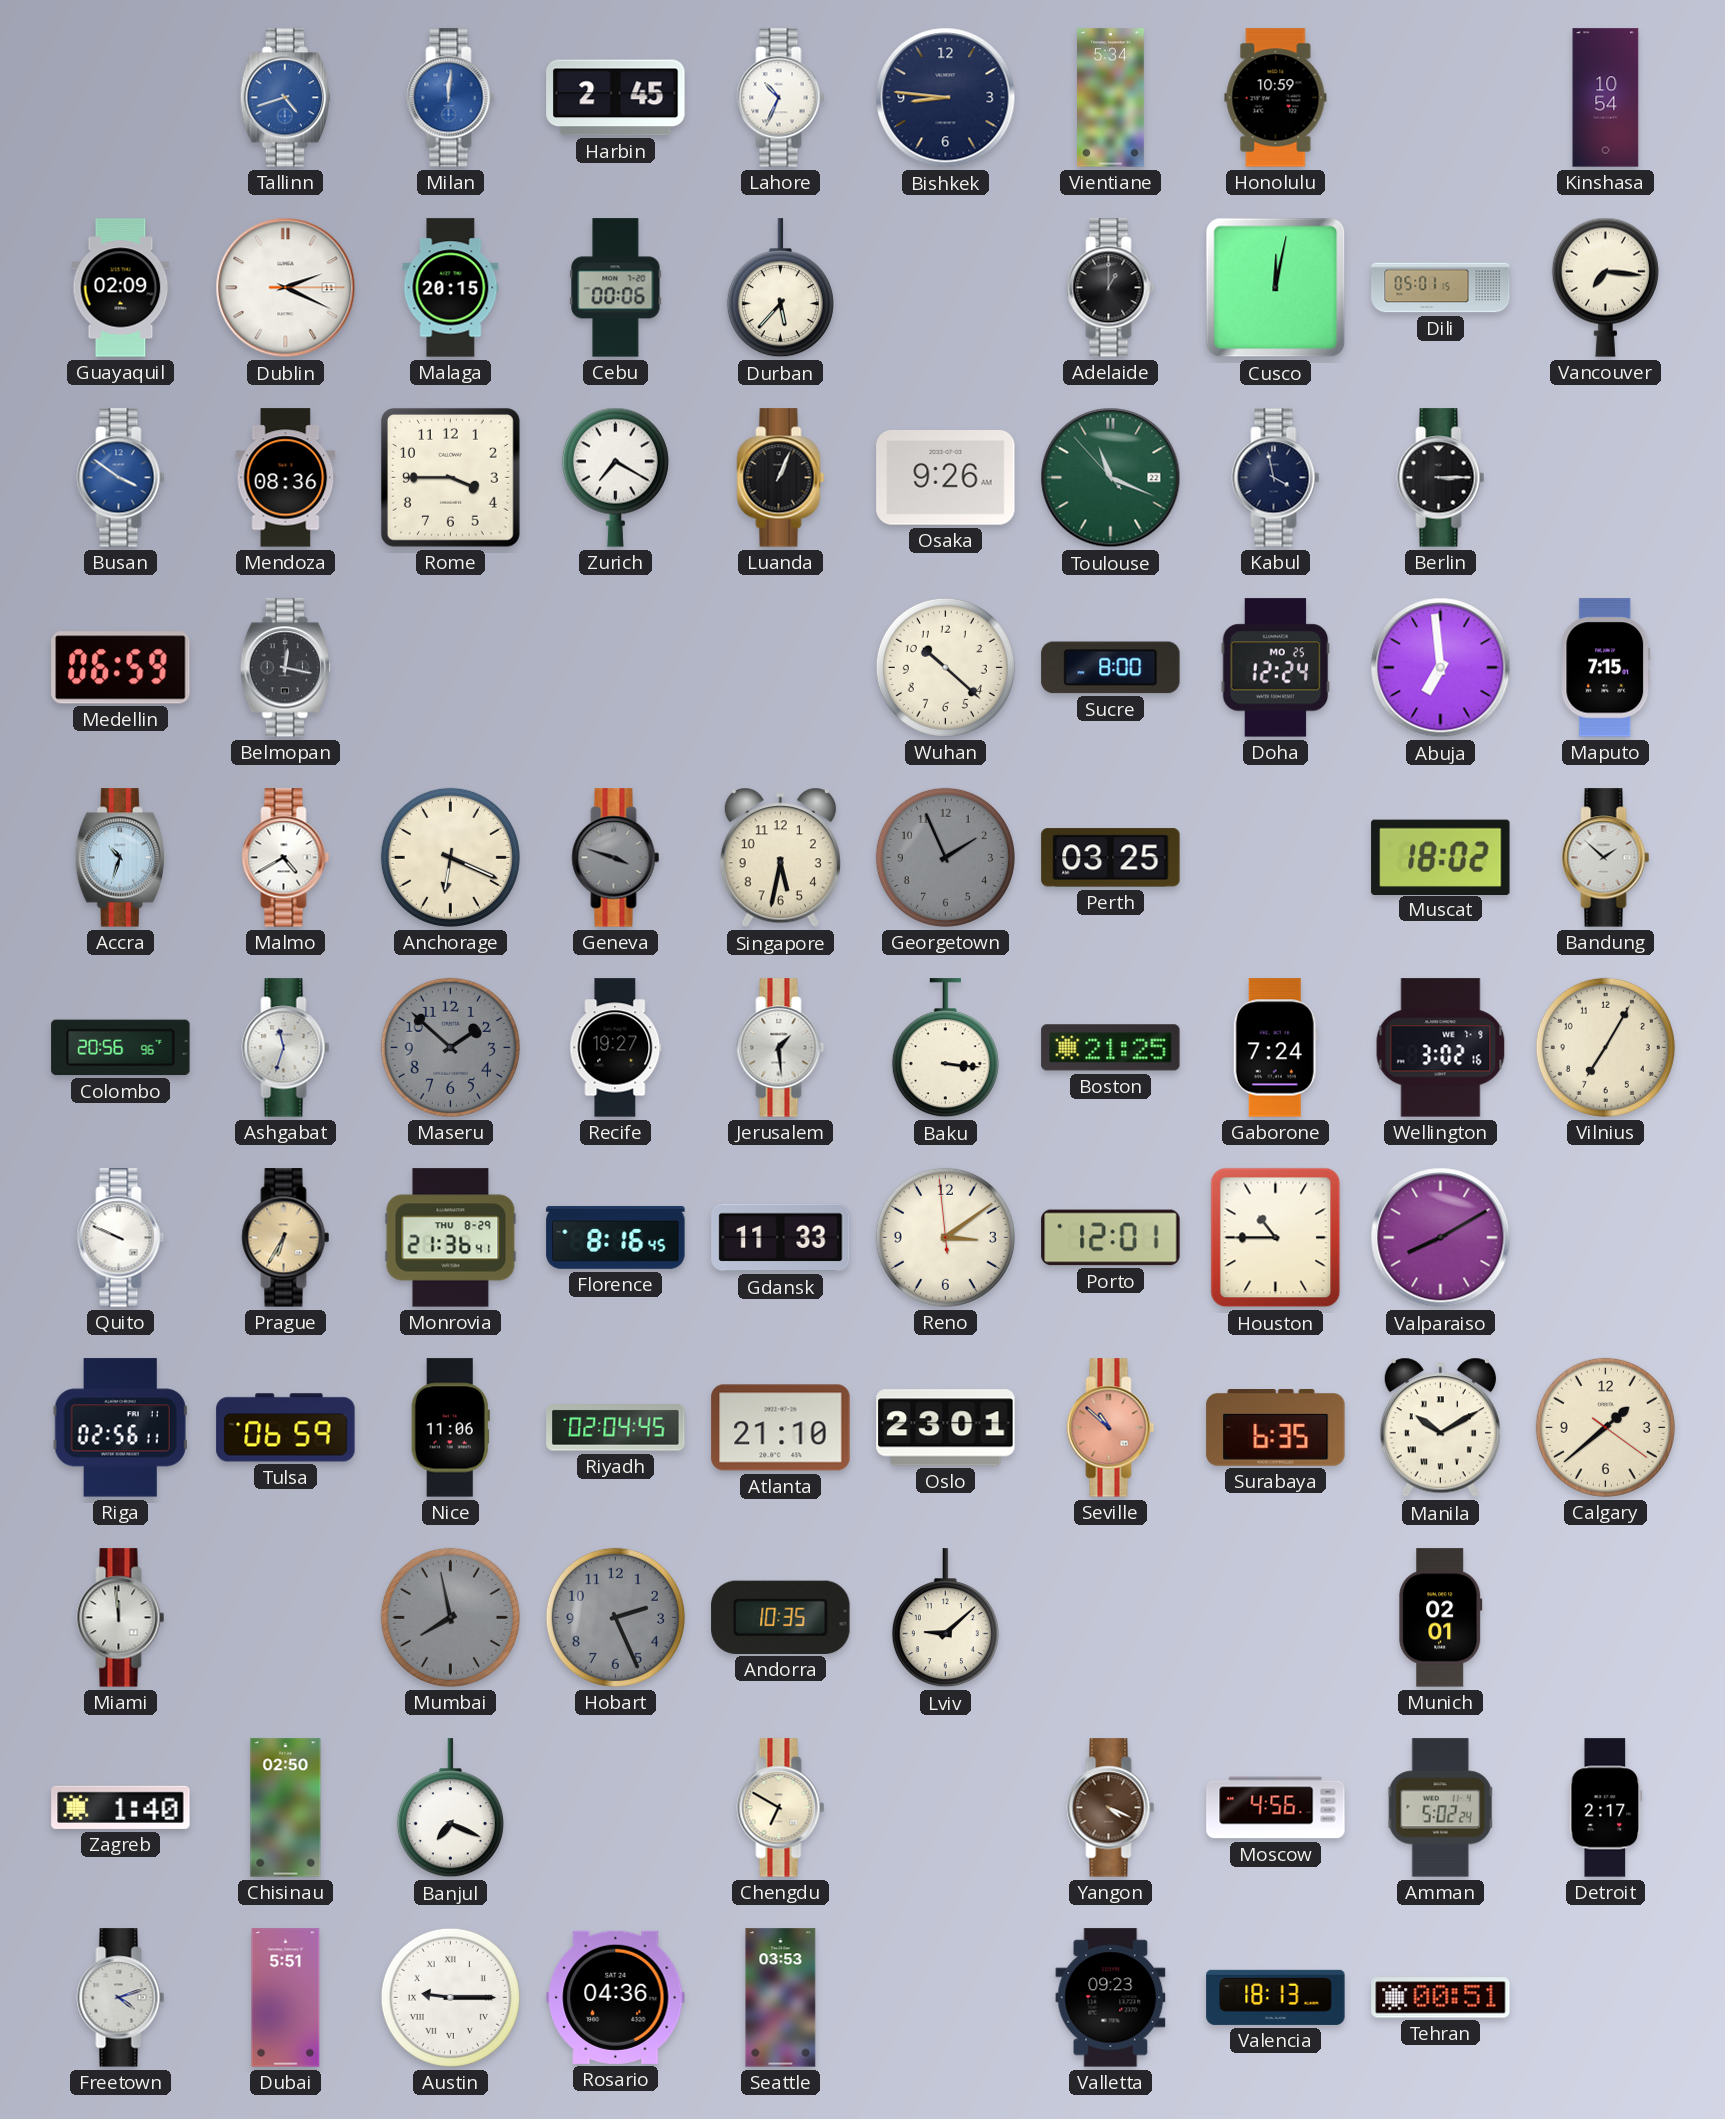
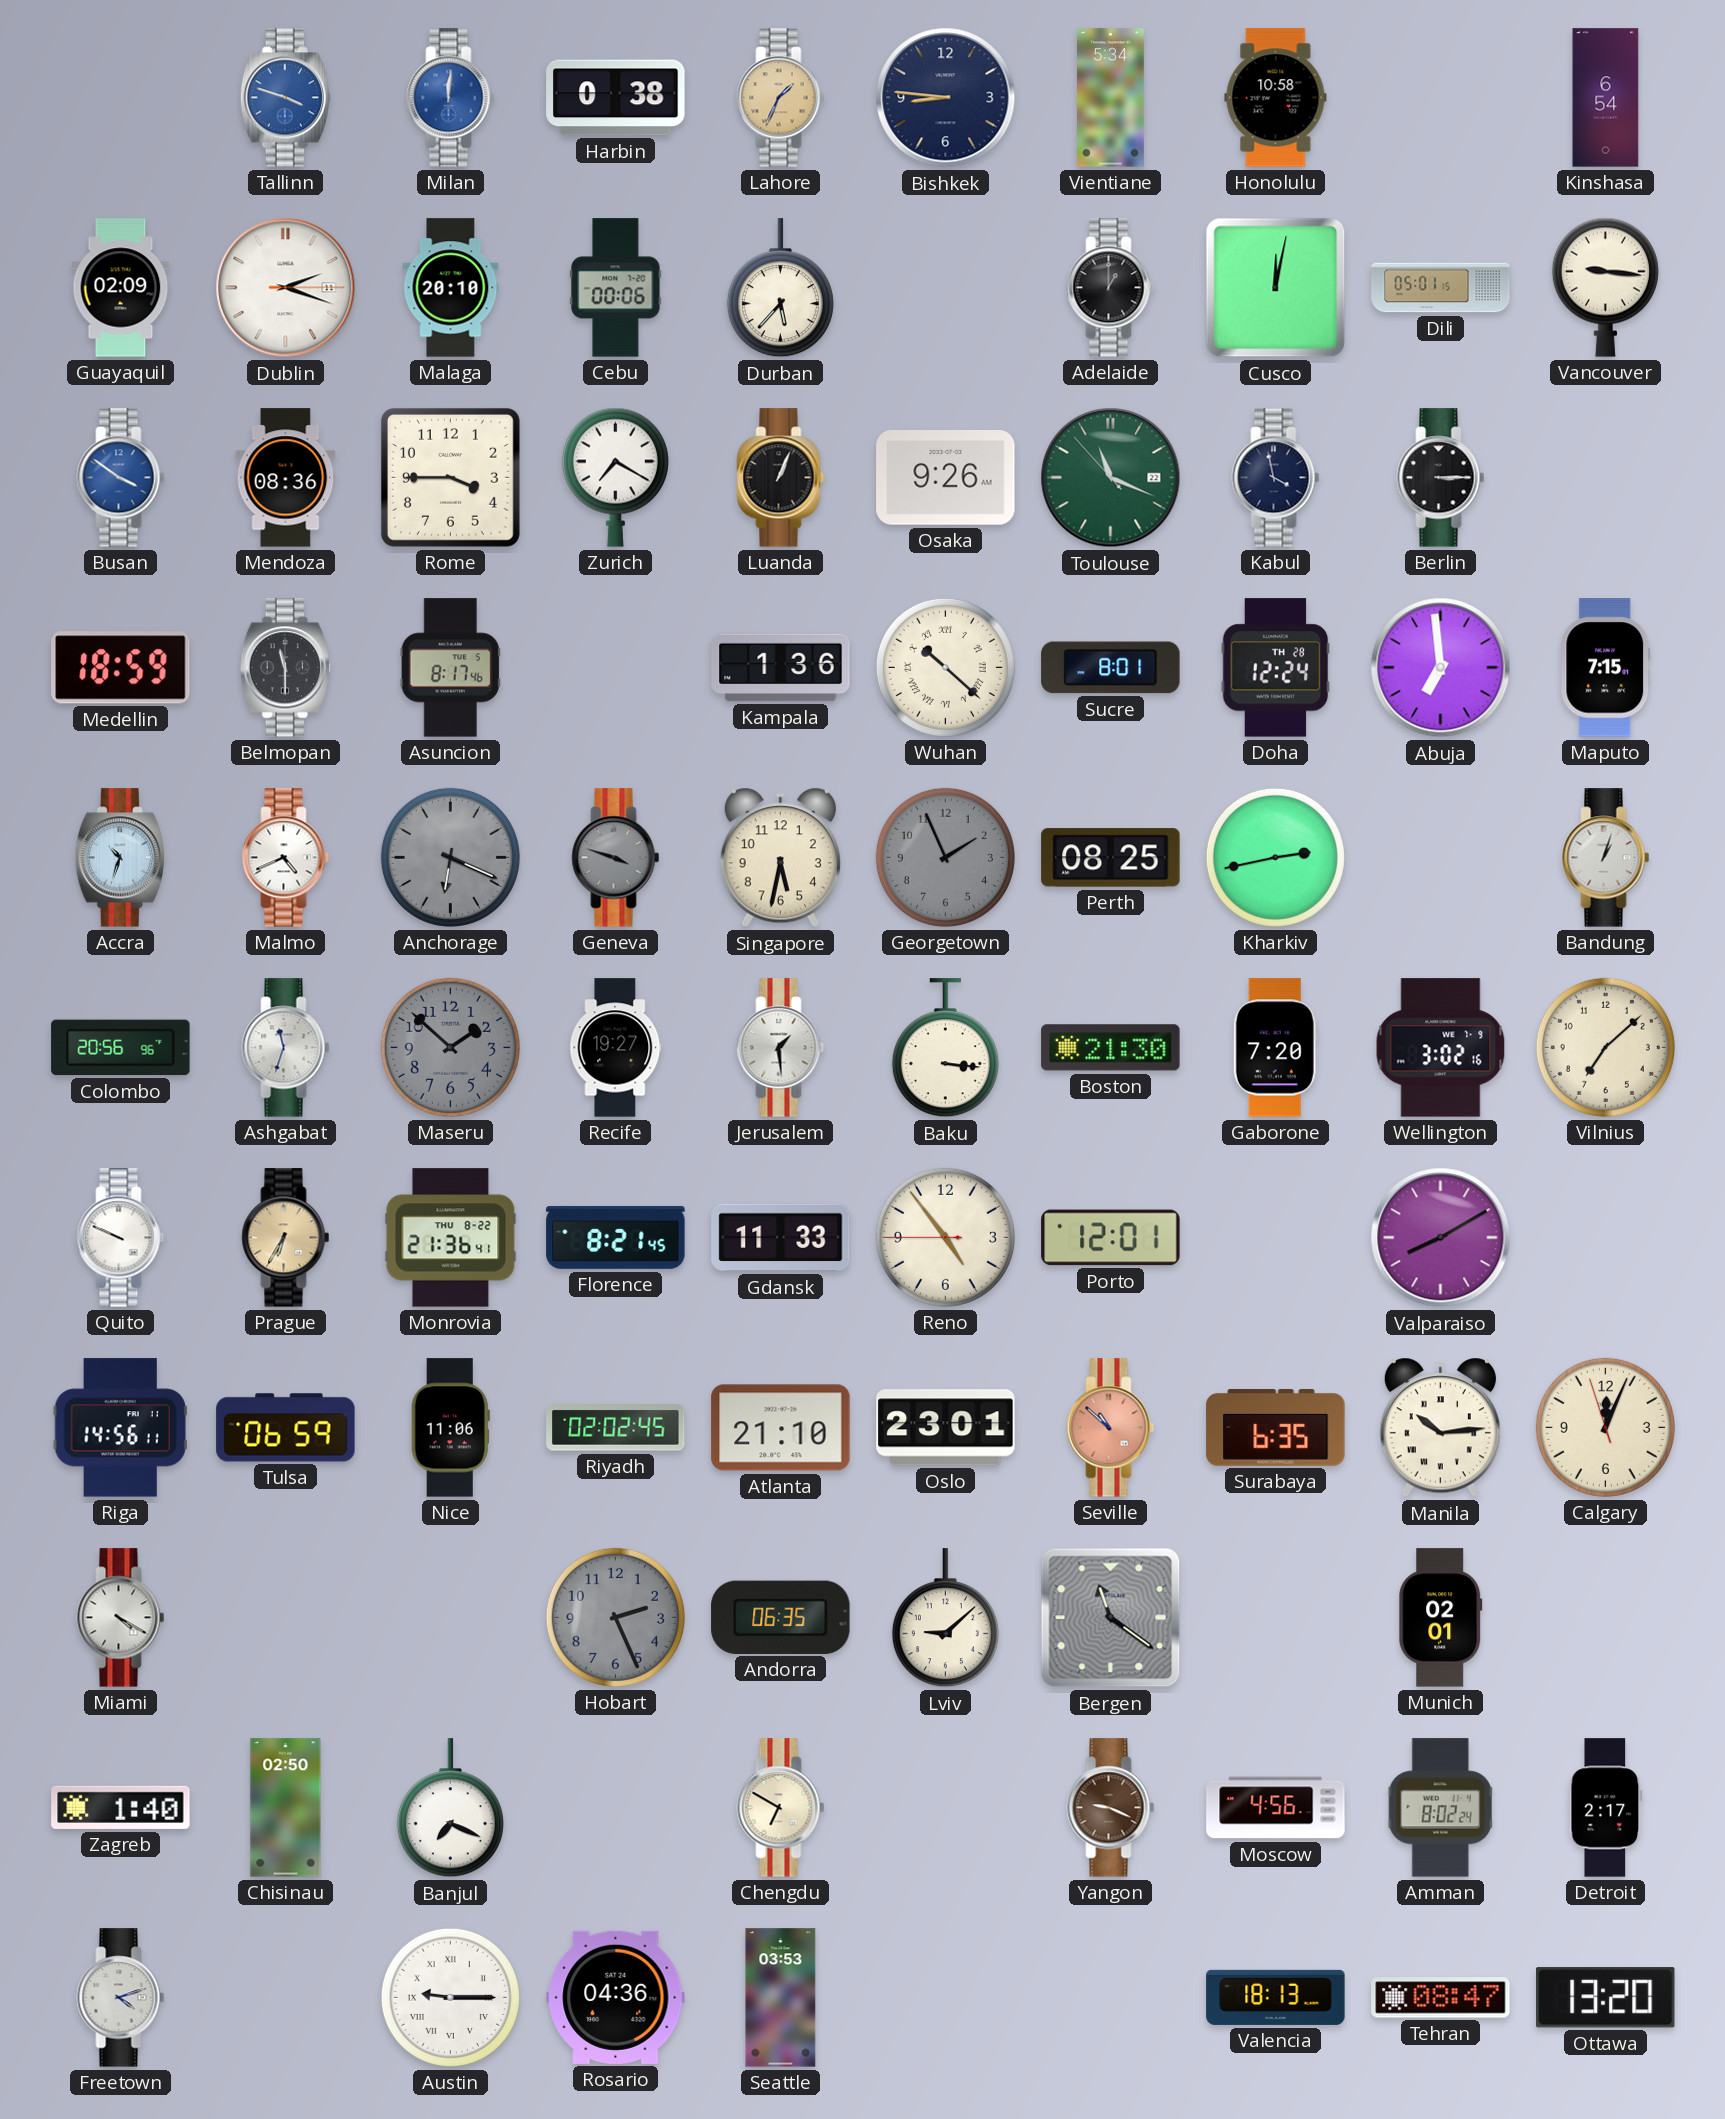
Tallinn: 4:42 -> 3:48 (285, 98)
Harbin: 2:45 -> 0:38 (616, 98)
Lahore: 10:34 -> 1:34 (781, 98)
Lahore dial: white -> champagne (781, 98)
Honolulu: 10:59 -> 10:58 (1276, 98)
Kinshasa: 10:54 -> 6:54 (1606, 98)
Dublin: 2:19 -> 2:18 (286, 288)
Malaga: 20:15 -> 20:10 (451, 288)
Vancouver: 7:16 -> 9:16 (1605, 287)
Medellin: 06:59 -> 18:59 (121, 668)
Belmopan: 12:17 -> 11:30 (285, 668)
Asuncion: none -> 8:17 (450, 668)
Kampala: none -> 1:36 (781, 668)
Wuhan numerals: Arabic -> Roman (945, 667)
Sucre: 8:00 -> 8:01 (1111, 668)
Doha date: MO 25 -> TH 28 (1276, 668)
Malmo: 4:40 -> 4:41 (286, 858)
Anchorage dial: cream -> grey (450, 857)
Perth: 03:25 -> 08:25 (1111, 858)
Kharkiv: none -> 2:43 (1275, 857)
Muscat: 18:02 -> none (1441, 857)
Bandung: 1:52 -> 1:03 (1606, 858)
Boston: 21:25 -> 21:30 (1111, 1048)
Gaborone: 7:24 -> 7:20 (1275, 1048)
Vilnius: 7:05 -> 7:08 (1605, 1047)
Monrovia date: THU 8-29 -> THU 8-22 (451, 1238)
Florence: 8:16 -> 8:21 (616, 1237)
Reno: 3:08 -> 4:53 (945, 1237)
Houston: 10:45 -> none (1276, 1238)
Riga: 02:56 -> 14:56 (120, 1428)
Riyadh: 02:04 -> 02:02 (616, 1428)
Manila: 10:10 -> 10:14 (1440, 1428)
Calgary: 1:38 -> 12:03 (1605, 1427)
Miami: 11:59 -> 4:20 (121, 1618)
Mumbai: 7:58 -> none (450, 1617)
Andorra: 10:35 -> 06:35 (781, 1617)
Bergen: none -> 11:21 (1111, 1618)
Yangon: 4:19 -> 9:19 (1111, 1808)
Amman: 5:02 -> 8:02 (1441, 1808)
Dubai: 5:51 -> none (286, 1998)
Valletta: 09:23 -> none (1111, 1998)
Tehran: 00:51 -> 08:47 (1441, 1998)
Ottawa: none -> 13:20 (1606, 1998)
